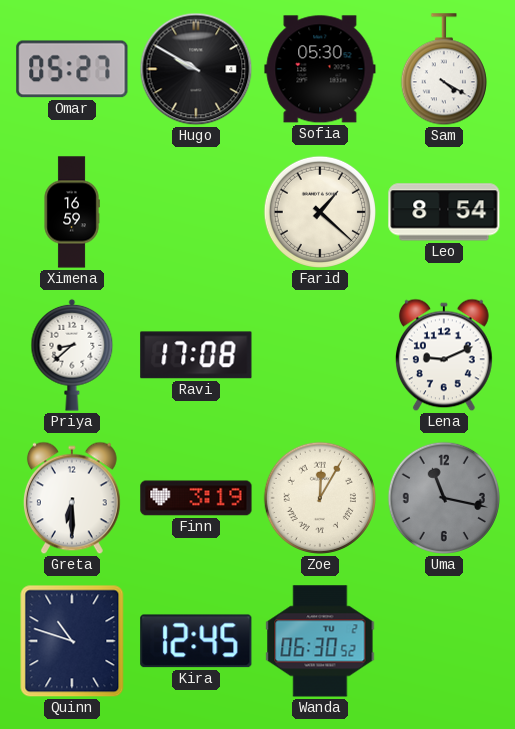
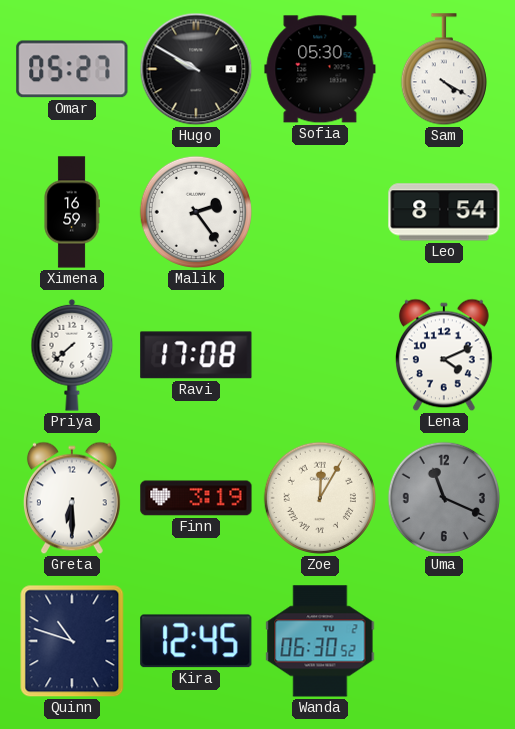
Malik: none -> 2:24 (196, 212)
Farid: 1:22 -> none (320, 212)
Priya: 8:38 -> 7:38 (72, 355)
Lena: 9:11 -> 4:11 (444, 355)
Uma: 11:17 -> 11:19 (444, 498)
